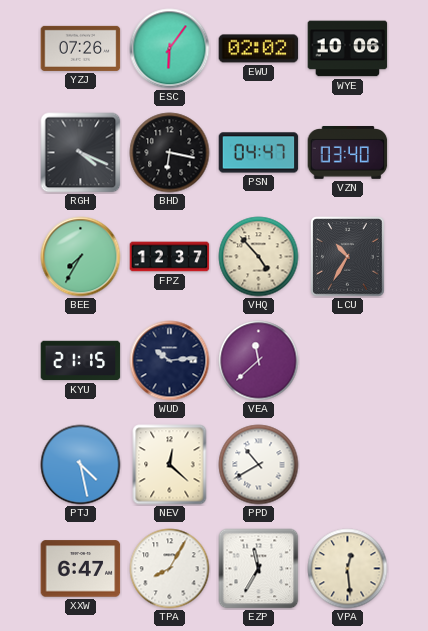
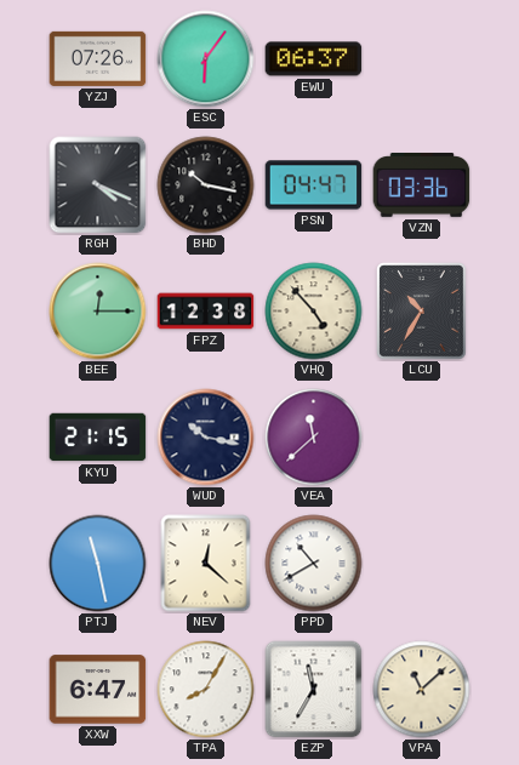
EWU: 02:02 -> 06:37 (314, 59)
WYE: 10:06 -> none (348, 49)
BHD: 6:17 -> 10:17 (206, 185)
VZN: 03:40 -> 03:36 (422, 185)
BEE: 7:35 -> 12:15 (98, 312)
FPZ: 12:37 -> 12:38 (206, 312)
WUD: 10:14 -> 10:17 (206, 438)
PTJ: 4:28 -> 11:28 (98, 564)
VPA: 12:29 -> 11:08 (422, 690)
